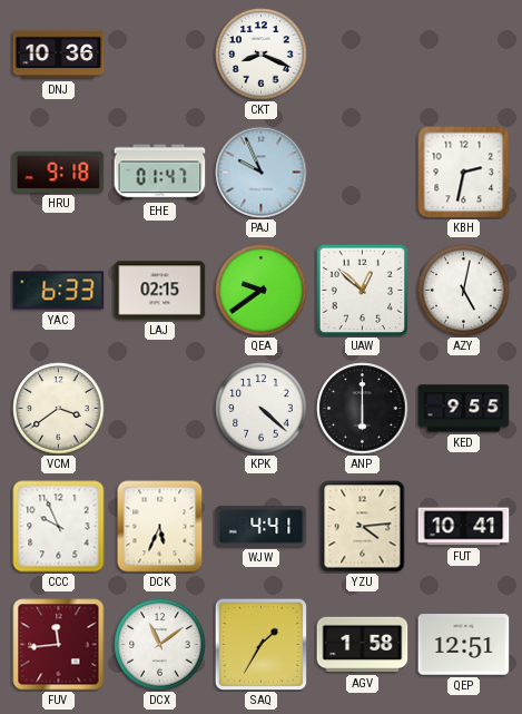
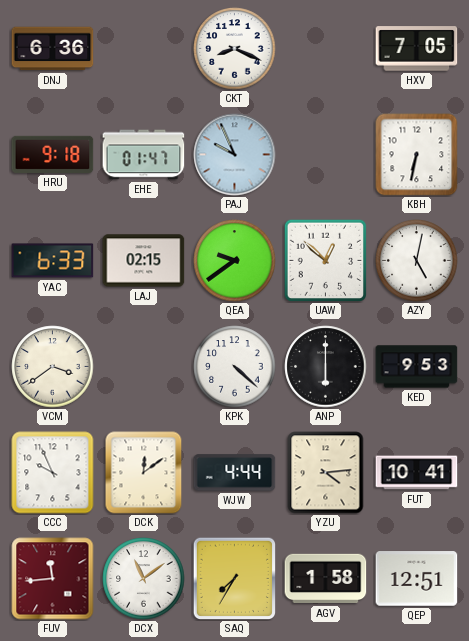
DNJ: 10:36 -> 6:36 (53, 49)
HXV: none -> 7:05 (417, 49)
KBH: 2:32 -> 6:32 (417, 155)
KED: 9:55 -> 9:53 (417, 367)
DCK: 5:34 -> 12:09 (144, 473)
WJW: 4:41 -> 4:44 (235, 473)
SAQ: 1:35 -> 7:35 (234, 578)
